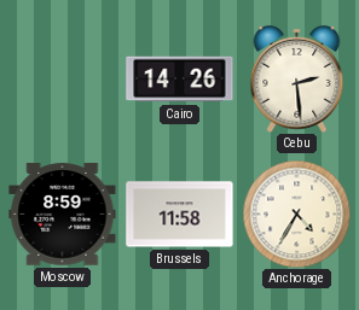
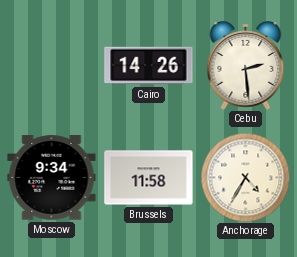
Moscow: 8:59 -> 9:34 (52, 178)
